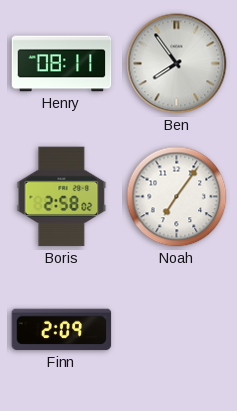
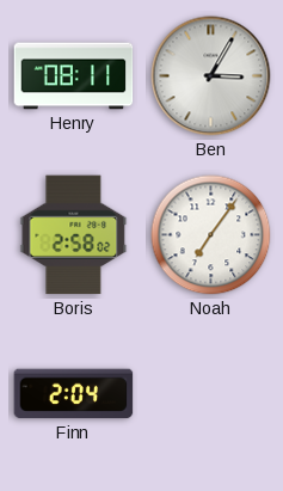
Ben: 7:54 -> 3:05 (211, 76)
Finn: 2:09 -> 2:04 (74, 394)
